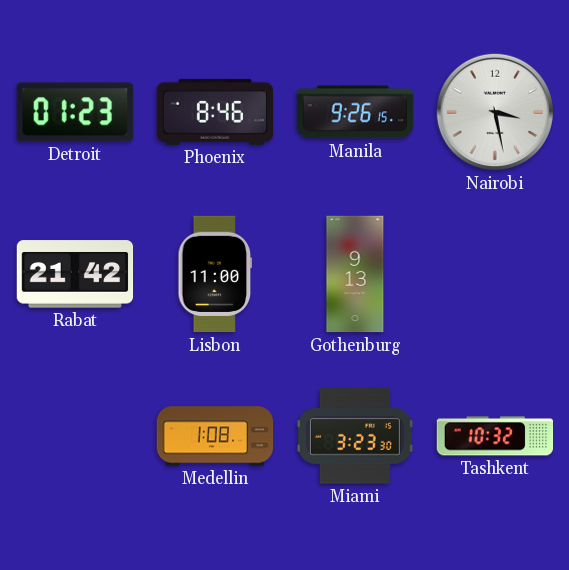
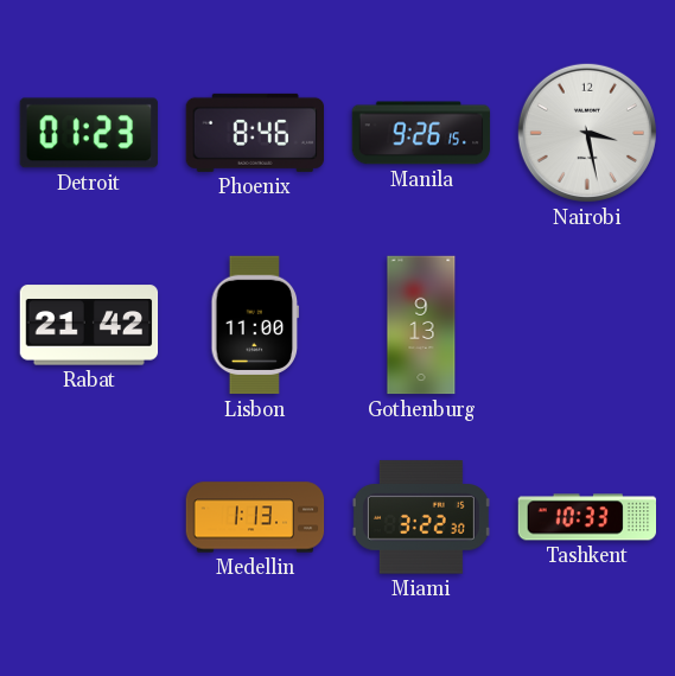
Medellin: 1:08 -> 1:13 (255, 517)
Miami: 3:23 -> 3:22 (421, 517)
Tashkent: 10:32 -> 10:33 (587, 517)
